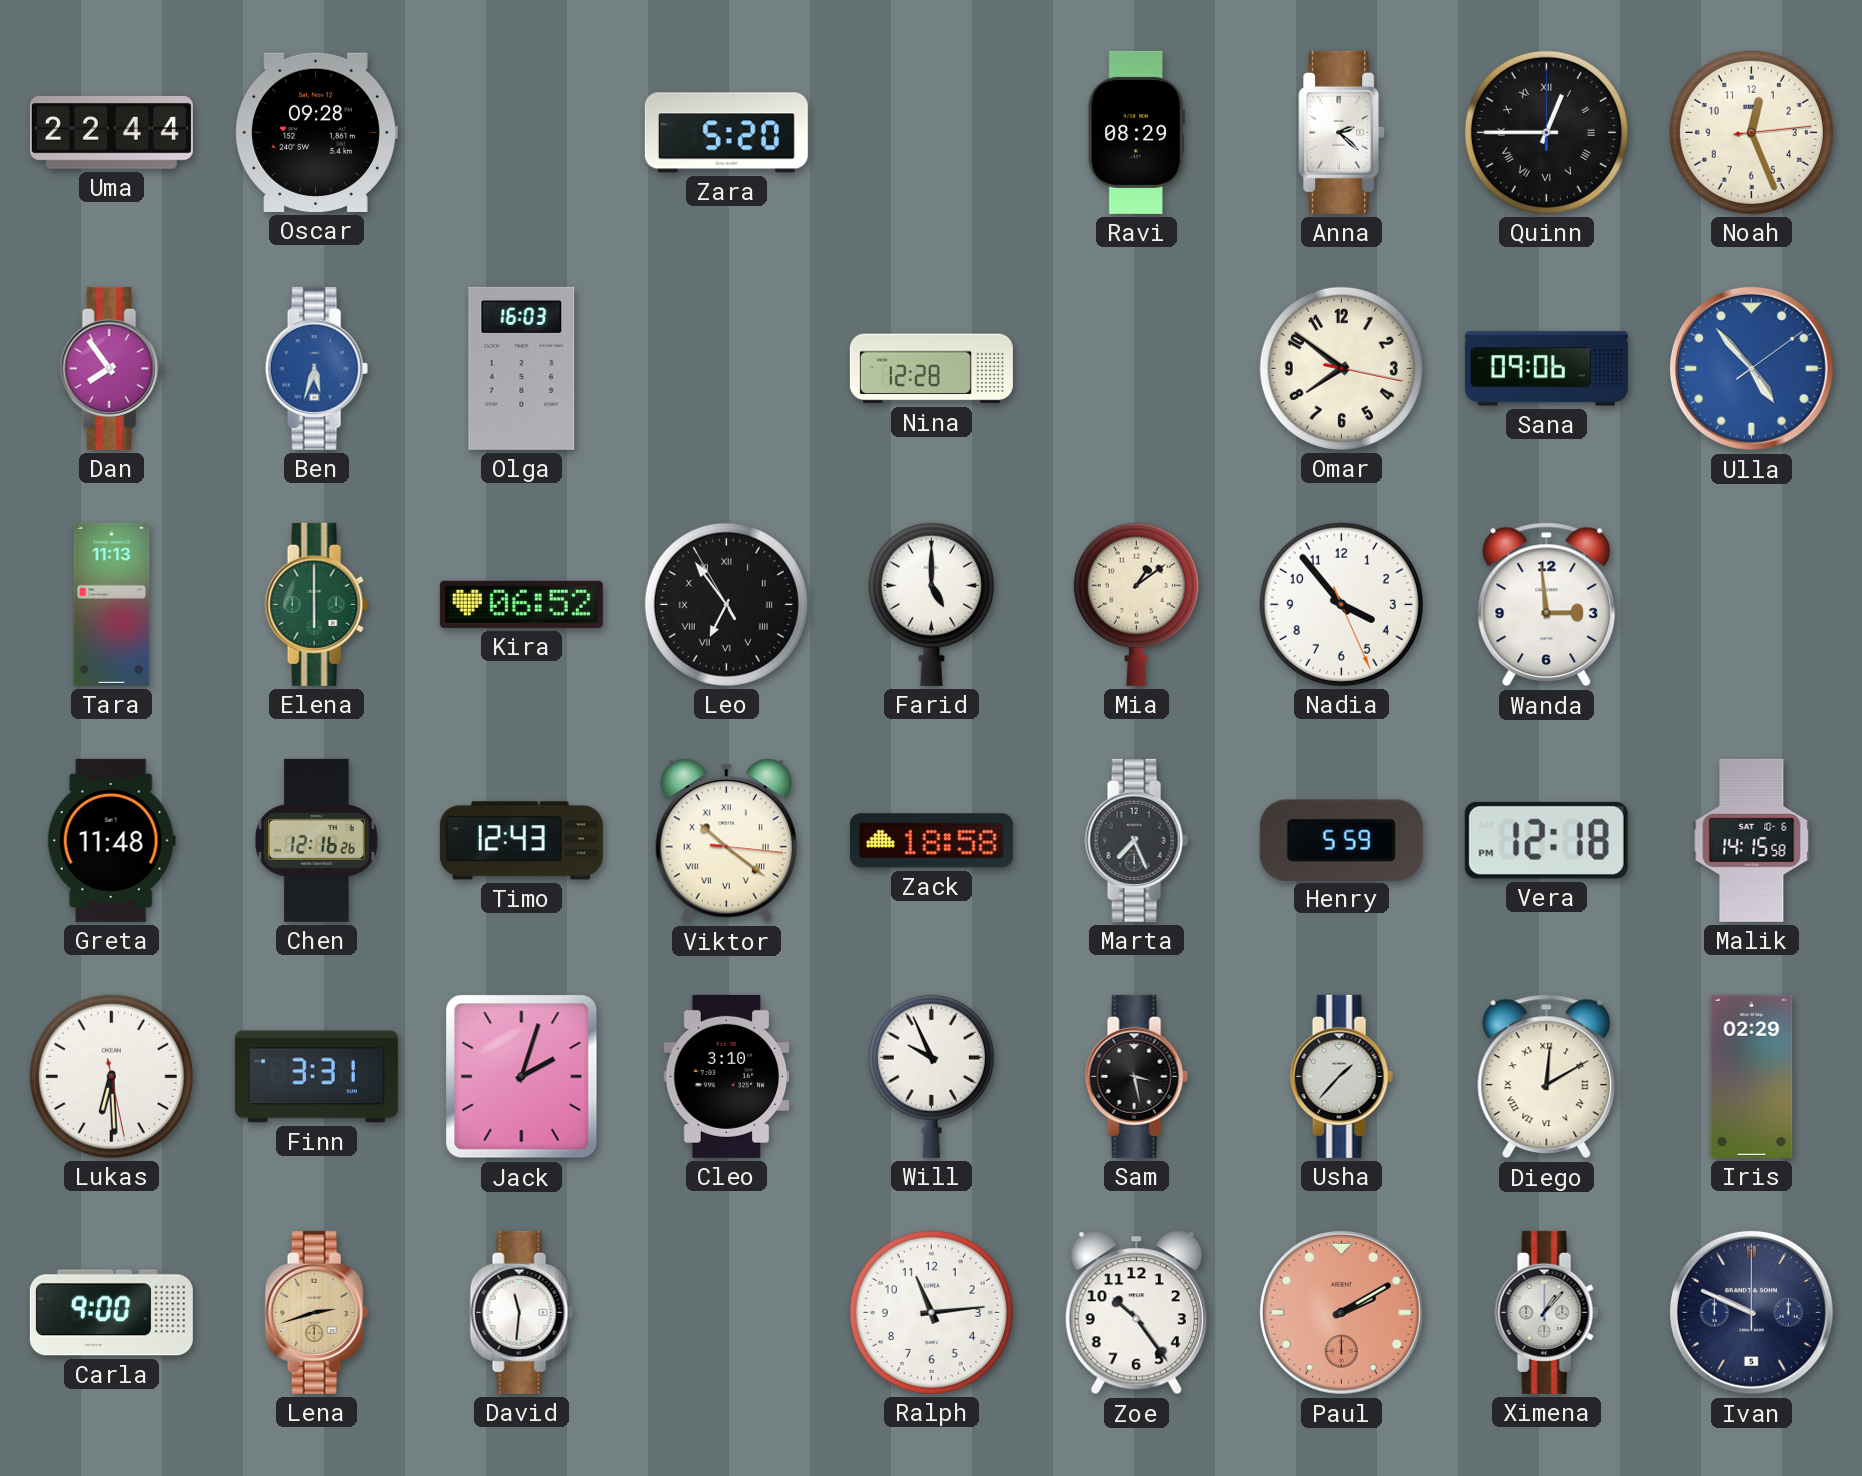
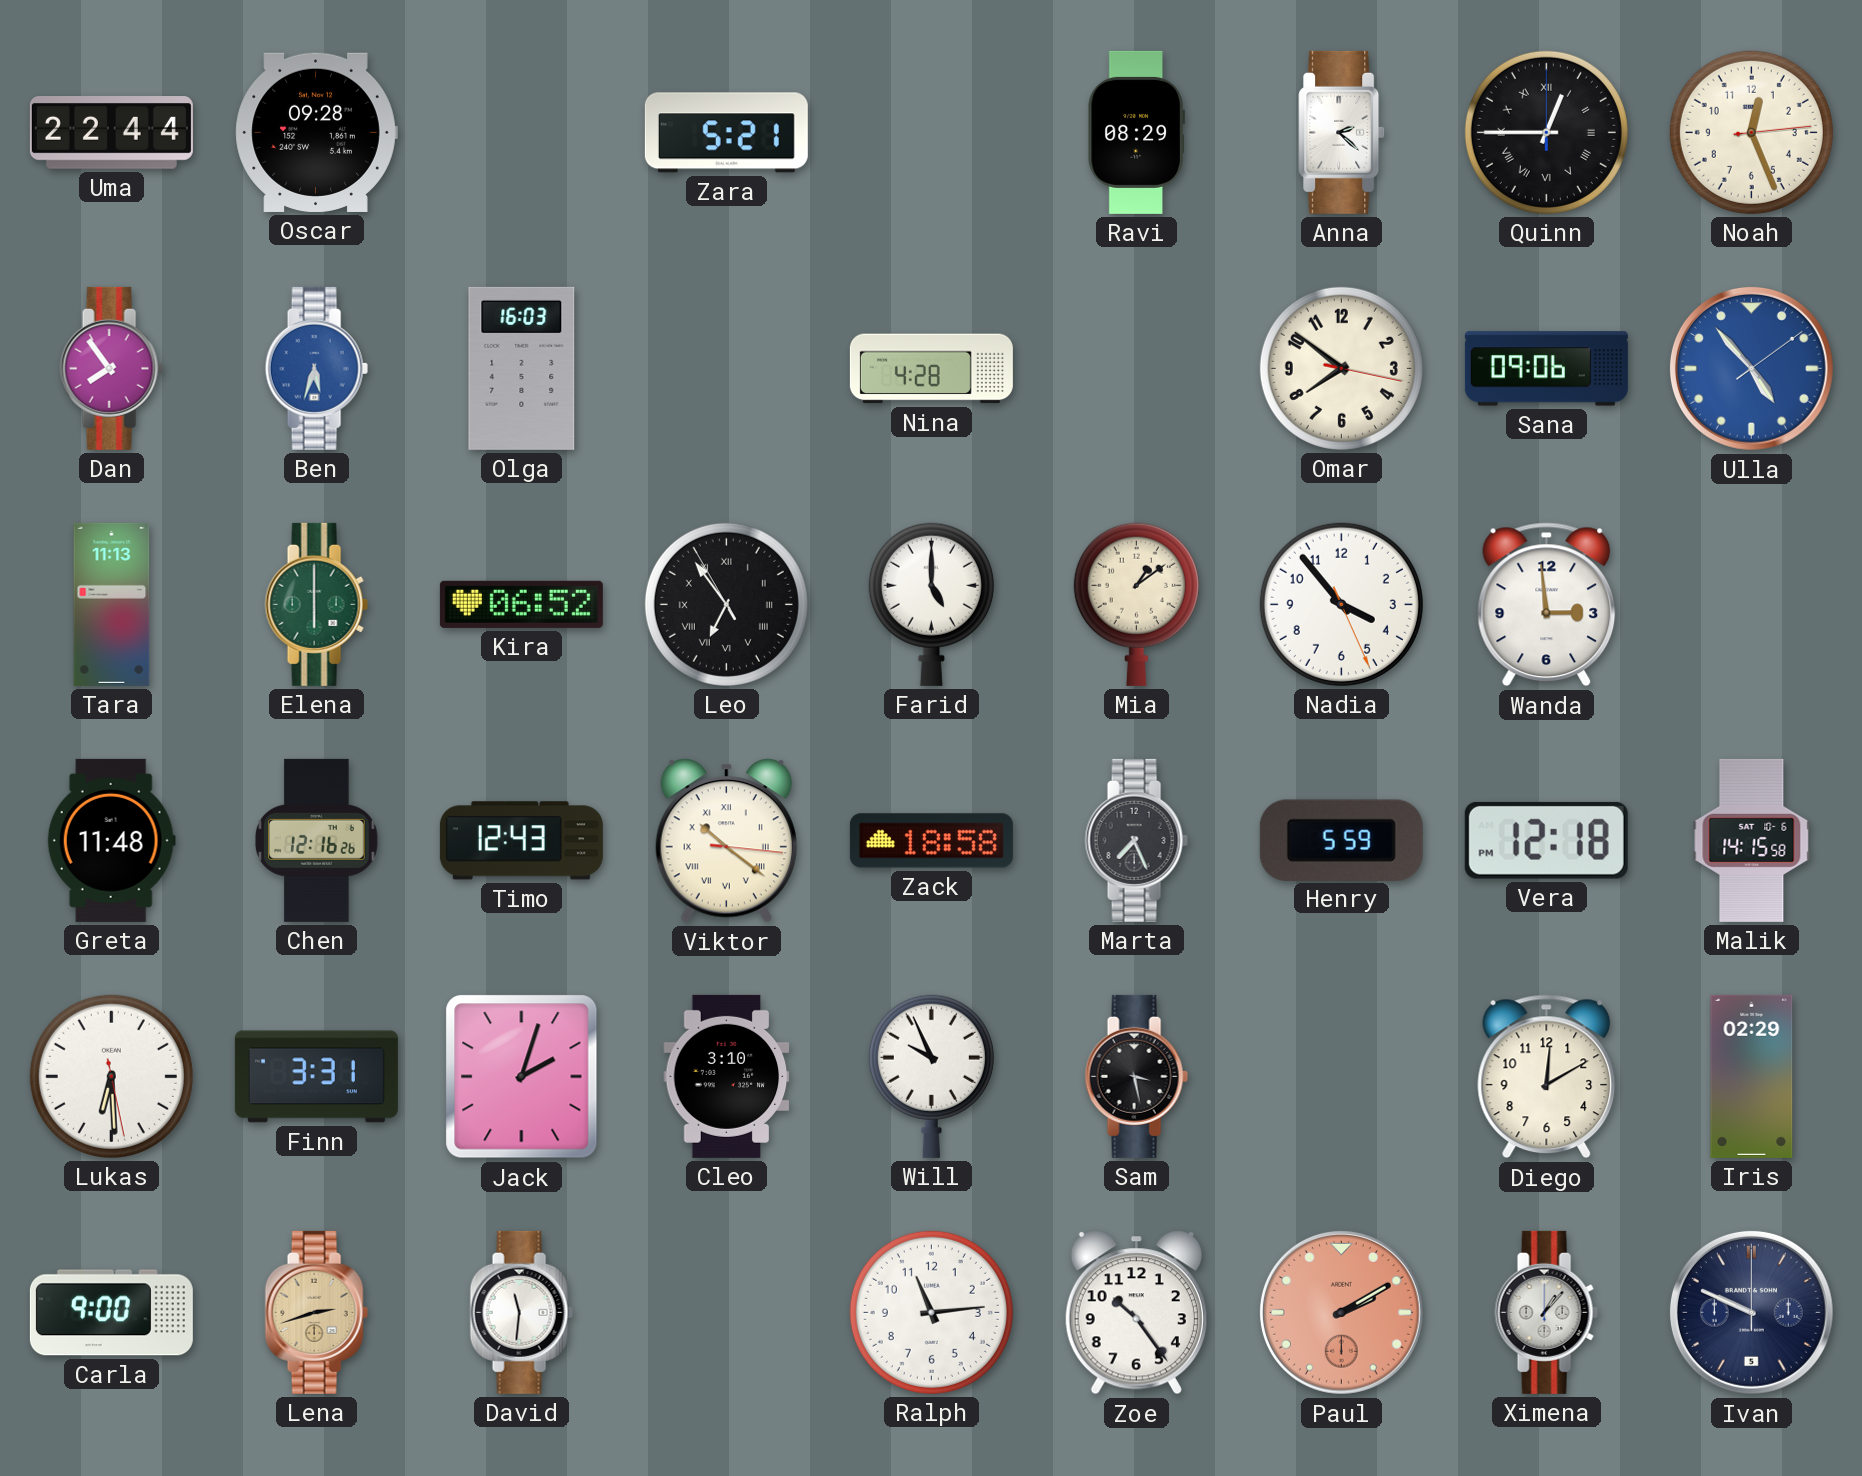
Zara: 5:20 -> 5:21 (726, 133)
Nina: 12:28 -> 4:28 (931, 369)
Usha: 1:37 -> none (1341, 1076)
Diego numerals: Roman -> Arabic (1547, 1077)
